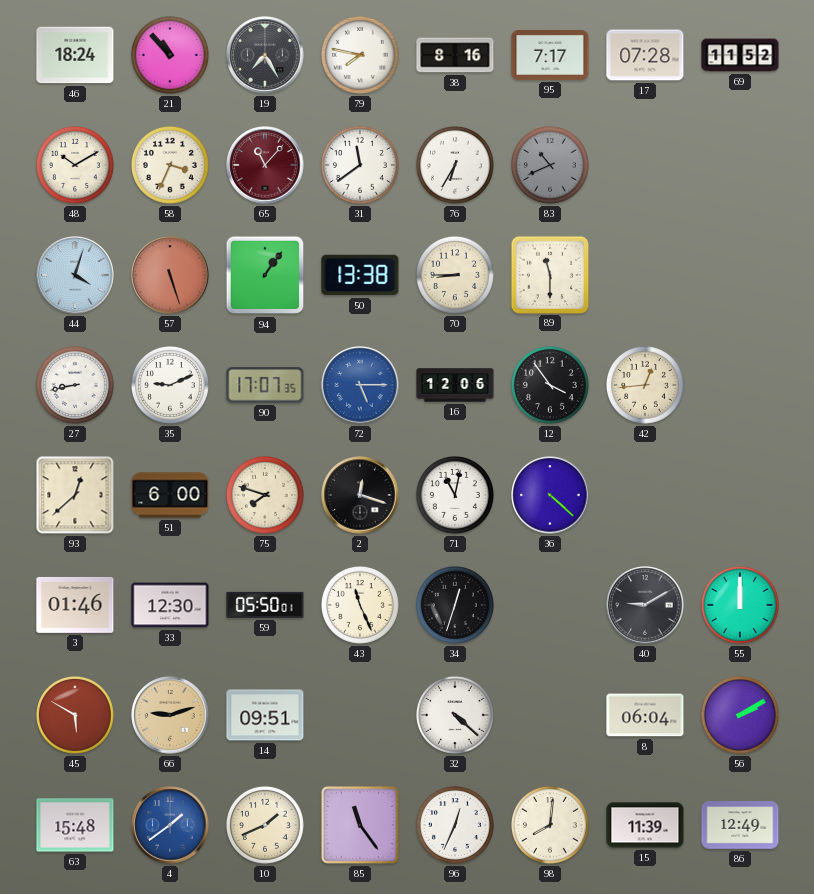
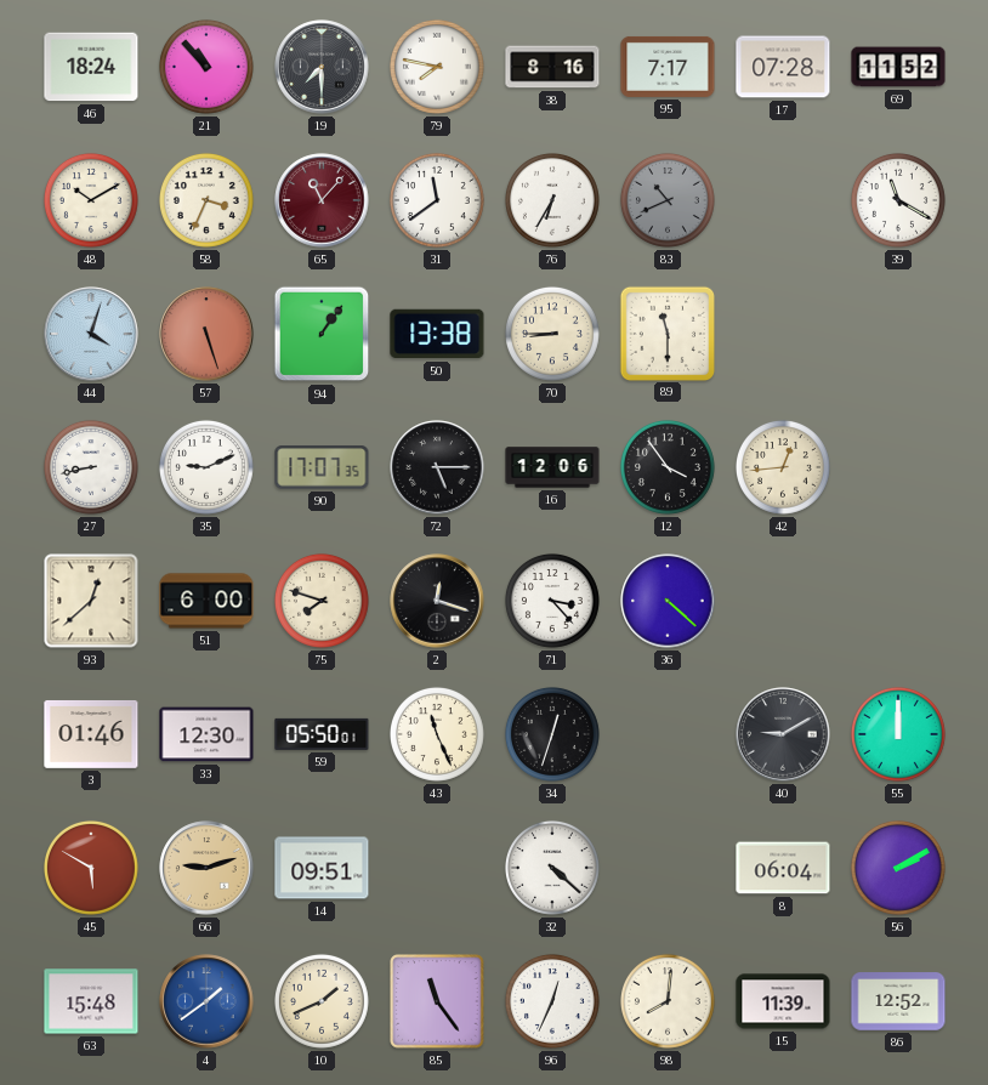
19: 7:25 -> 7:30 (322, 67)
39: none -> 11:20 (898, 200)
72 dial: blue -> black (437, 467)
71: 11:02 -> 3:23 (552, 601)
86: 12:49 -> 12:52 (898, 1001)
